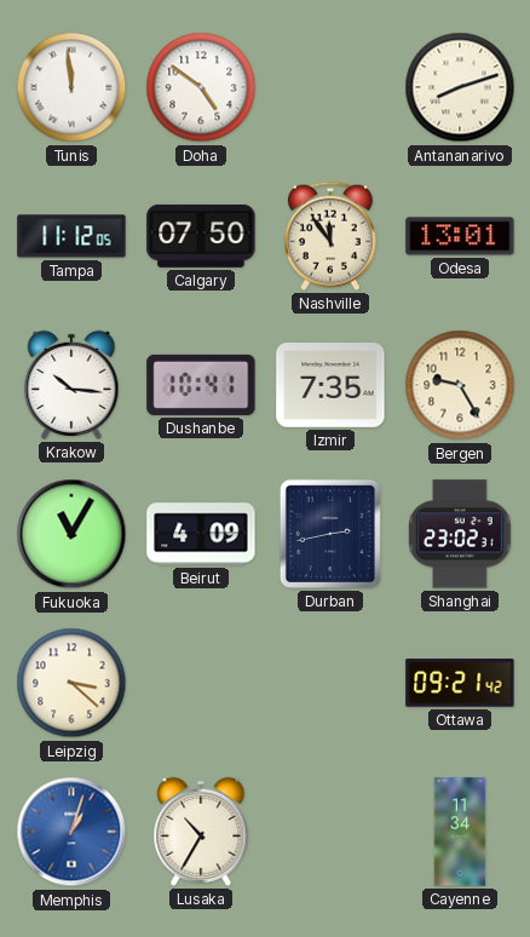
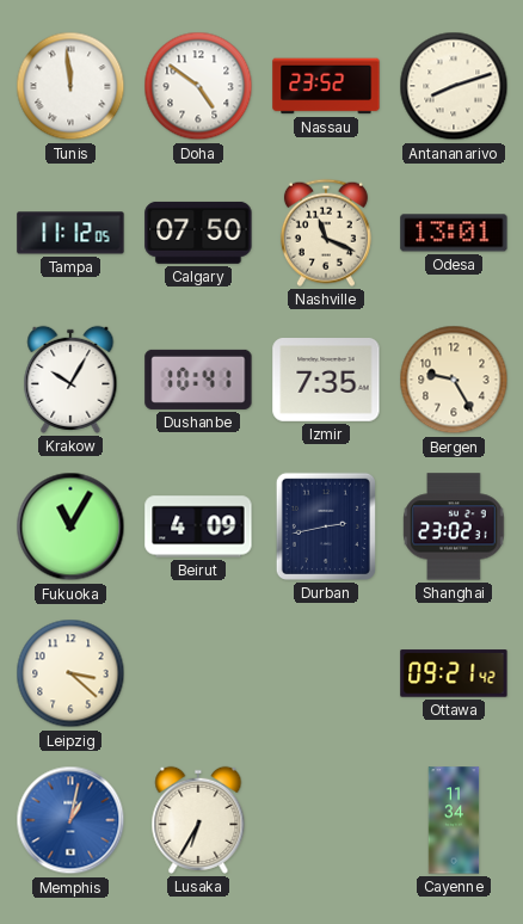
Nassau: none -> 23:52 (326, 86)
Nashville: 11:54 -> 11:19 (326, 233)
Krakow: 10:16 -> 10:05 (70, 380)
Memphis: 1:03 -> 1:02 (70, 820)
Lusaka: 10:35 -> 6:35 (198, 820)
